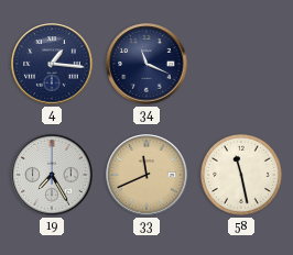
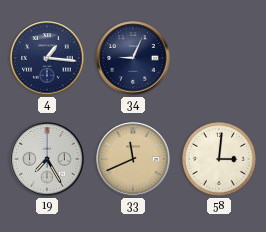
34: 11:19 -> 9:04 (133, 58)
58: 11:28 -> 3:01 (219, 159)
